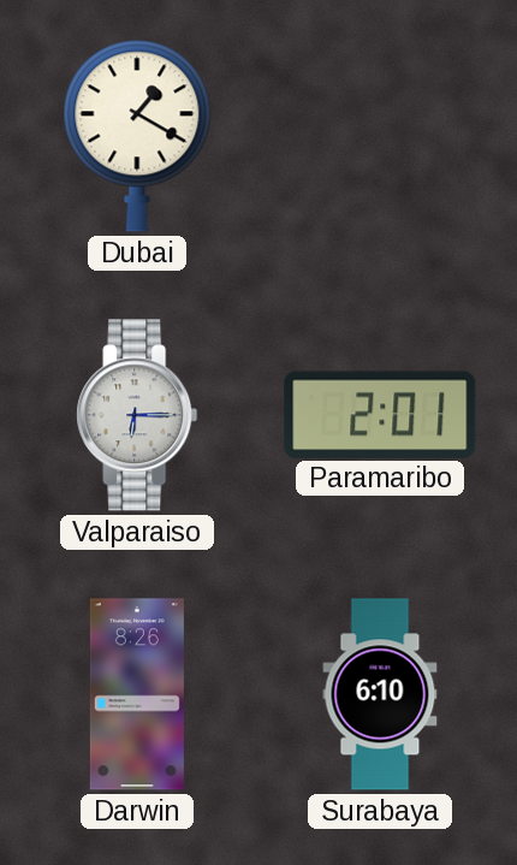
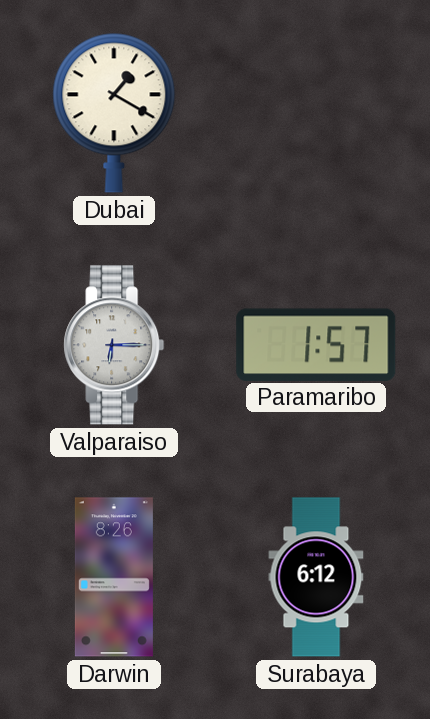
Paramaribo: 2:01 -> 1:57 (316, 344)
Surabaya: 6:10 -> 6:12 (316, 577)
